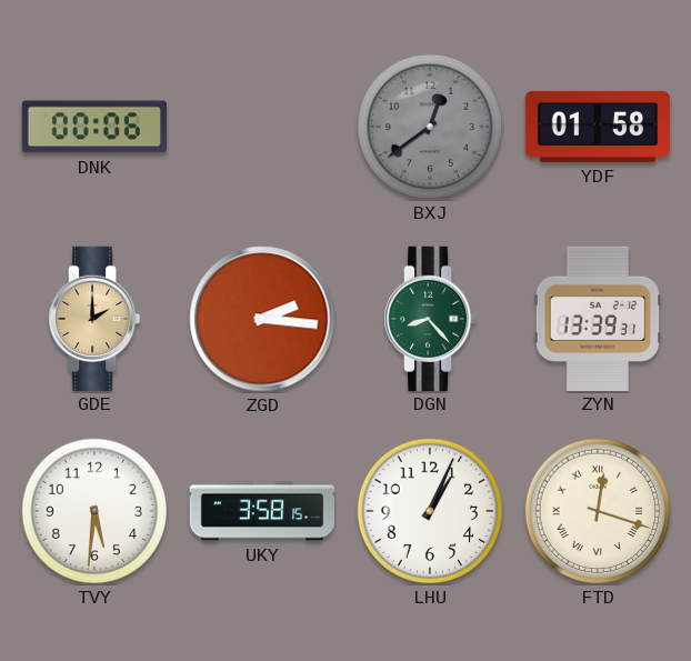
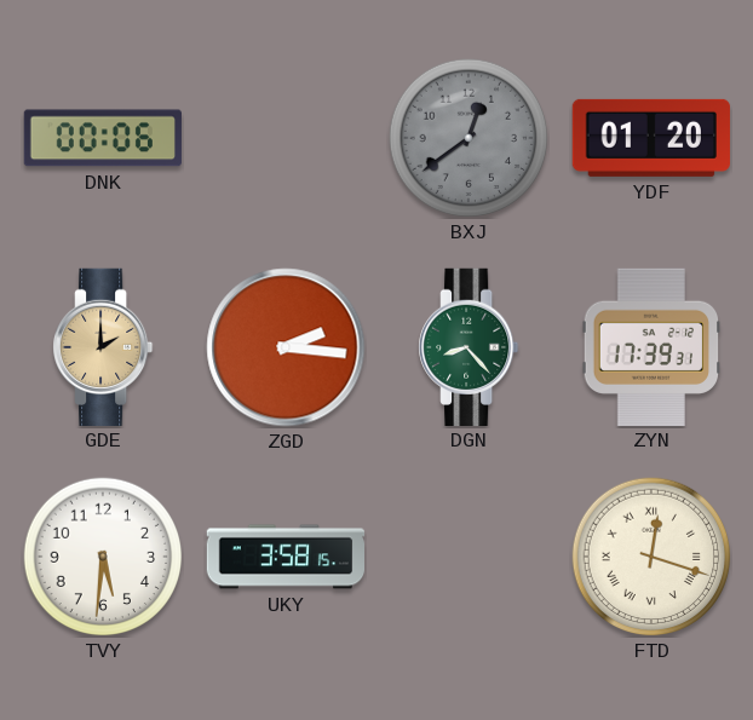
YDF: 01:58 -> 01:20 (651, 138)
ZYN: 13:39 -> 17:39 (651, 346)
LHU: 1:04 -> none (430, 511)
